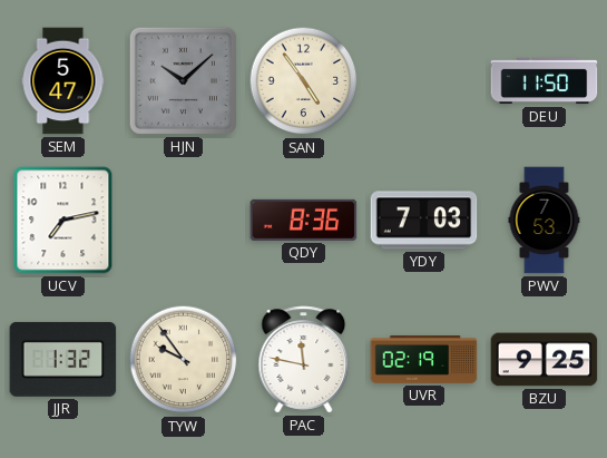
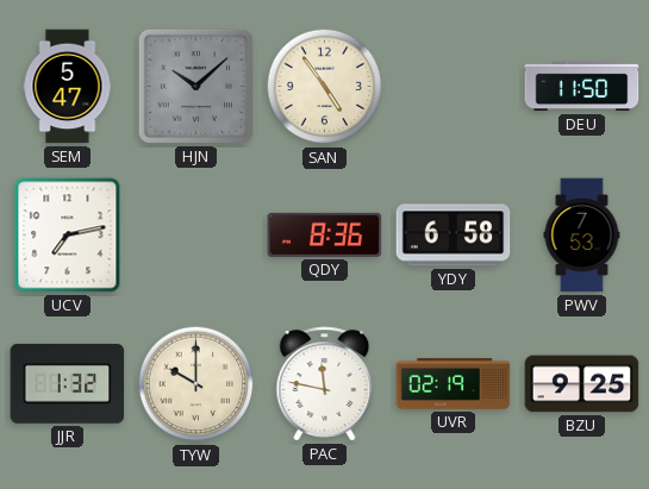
YDY: 7:03 -> 6:58 (454, 236)
TYW: 9:54 -> 10:00 (196, 384)
